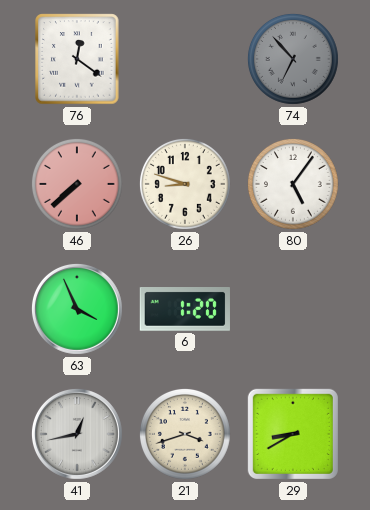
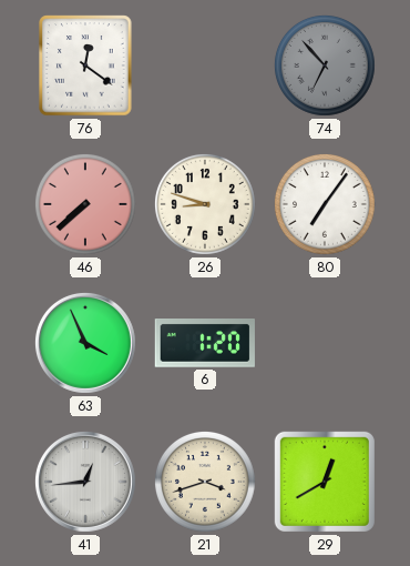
80: 5:06 -> 7:06 (326, 205)
41: 12:43 -> 12:44 (85, 482)
29: 8:40 -> 12:40 (325, 482)
